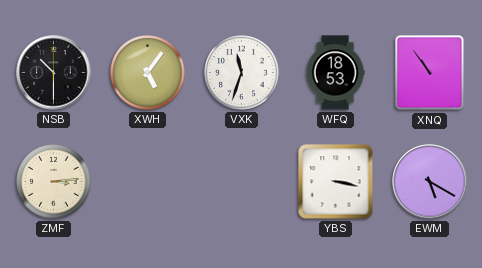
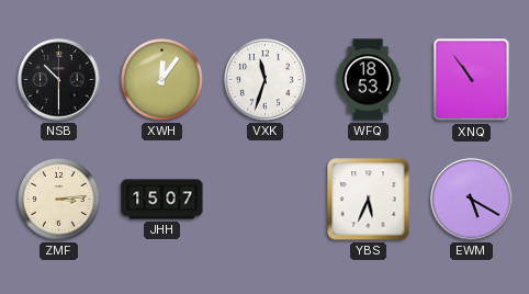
XWH: 5:06 -> 12:06 (162, 80)
JHH: none -> 15:07 (162, 200)
YBS: 3:17 -> 5:34 (369, 200)
